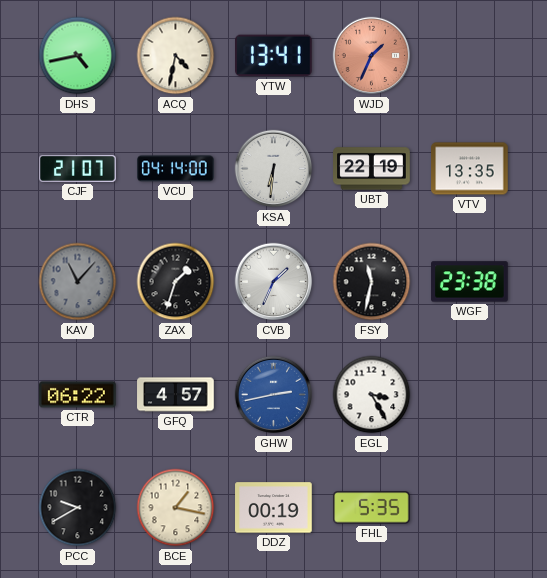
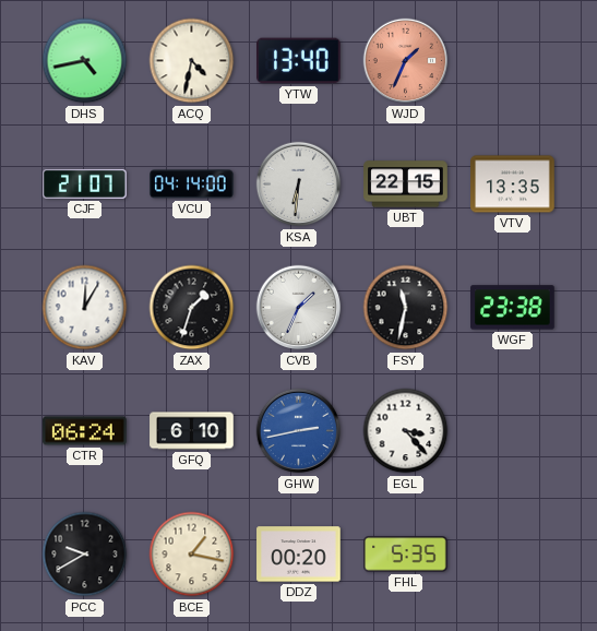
YTW: 13:41 -> 13:40 (299, 61)
UBT: 22:19 -> 22:15 (406, 184)
KAV: 11:07 -> 12:05 (85, 308)
KAV dial: grey -> white (85, 308)
CTR: 06:22 -> 06:24 (85, 431)
GFQ: 4:57 -> 6:10 (192, 431)
EGL: 3:25 -> 3:23 (406, 431)
DDZ: 00:19 -> 00:20 (299, 555)
